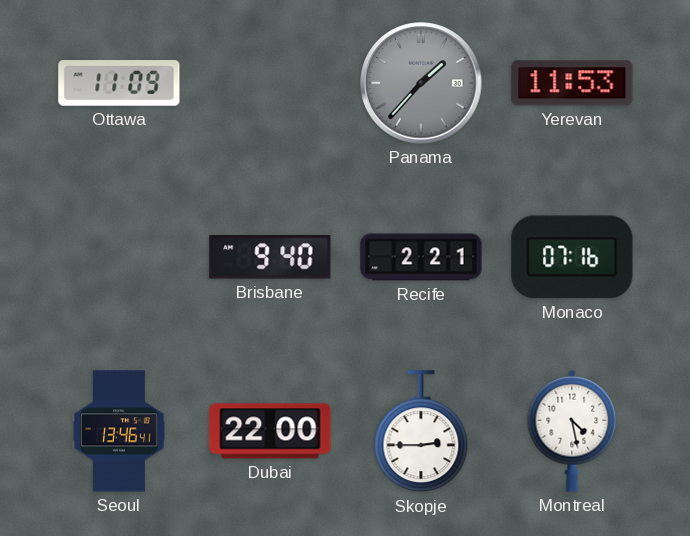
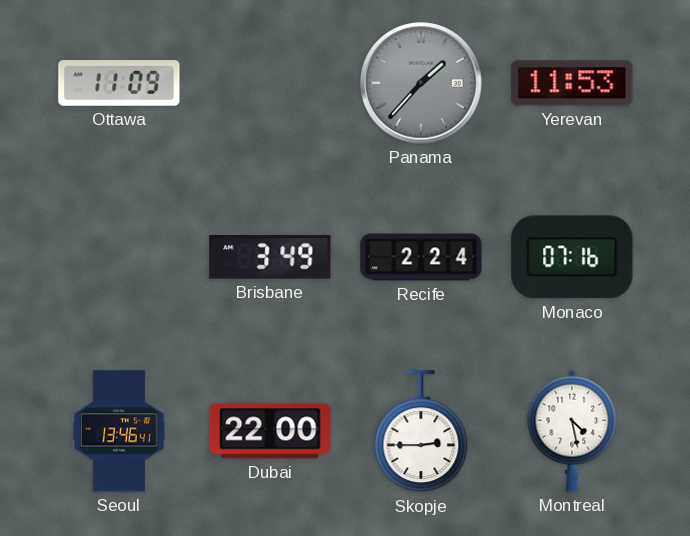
Brisbane: 9:40 -> 3:49 (270, 257)
Recife: 2:21 -> 2:24 (421, 257)
